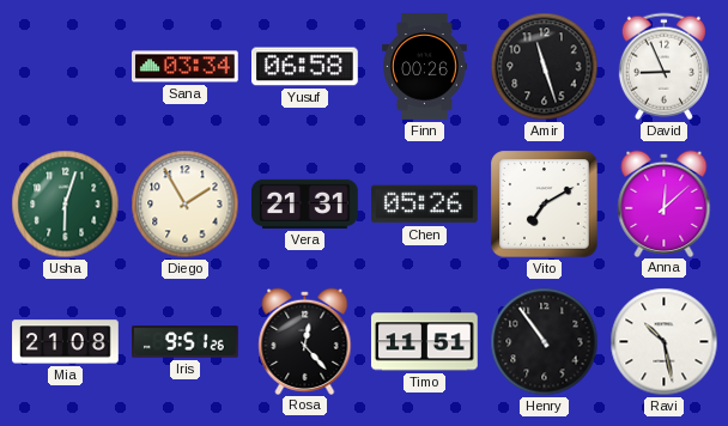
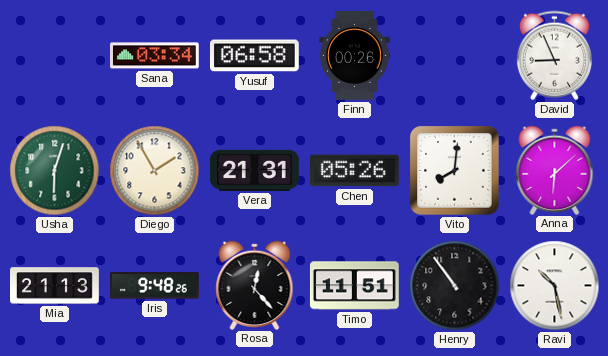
Amir: 11:27 -> none (545, 67)
Vito: 7:10 -> 8:01 (455, 171)
Anna: 12:08 -> 6:08 (555, 170)
Mia: 21:08 -> 21:13 (55, 286)
Iris: 9:51 -> 9:48 (155, 286)
